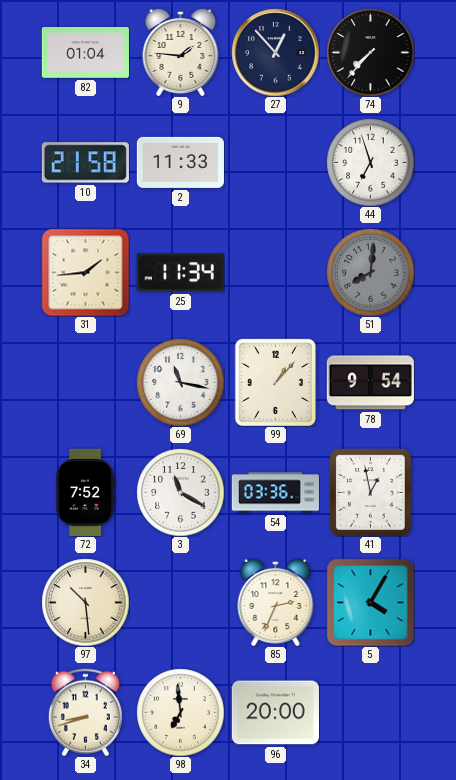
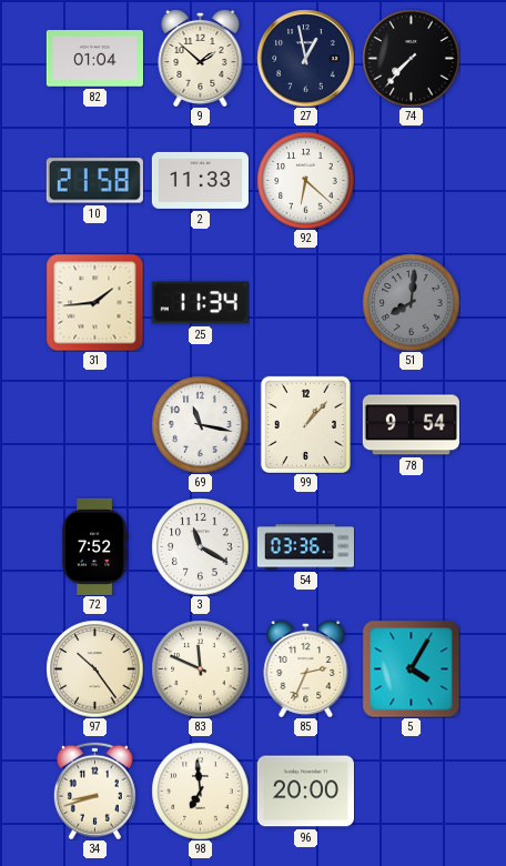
9: 1:46 -> 1:52 (201, 58)
27: 12:53 -> 12:58 (305, 58)
92: none -> 6:22 (305, 180)
44: 6:57 -> none (370, 162)
41: 12:58 -> none (371, 493)
97: 10:29 -> 10:24 (94, 668)
83: none -> 11:49 (200, 668)
